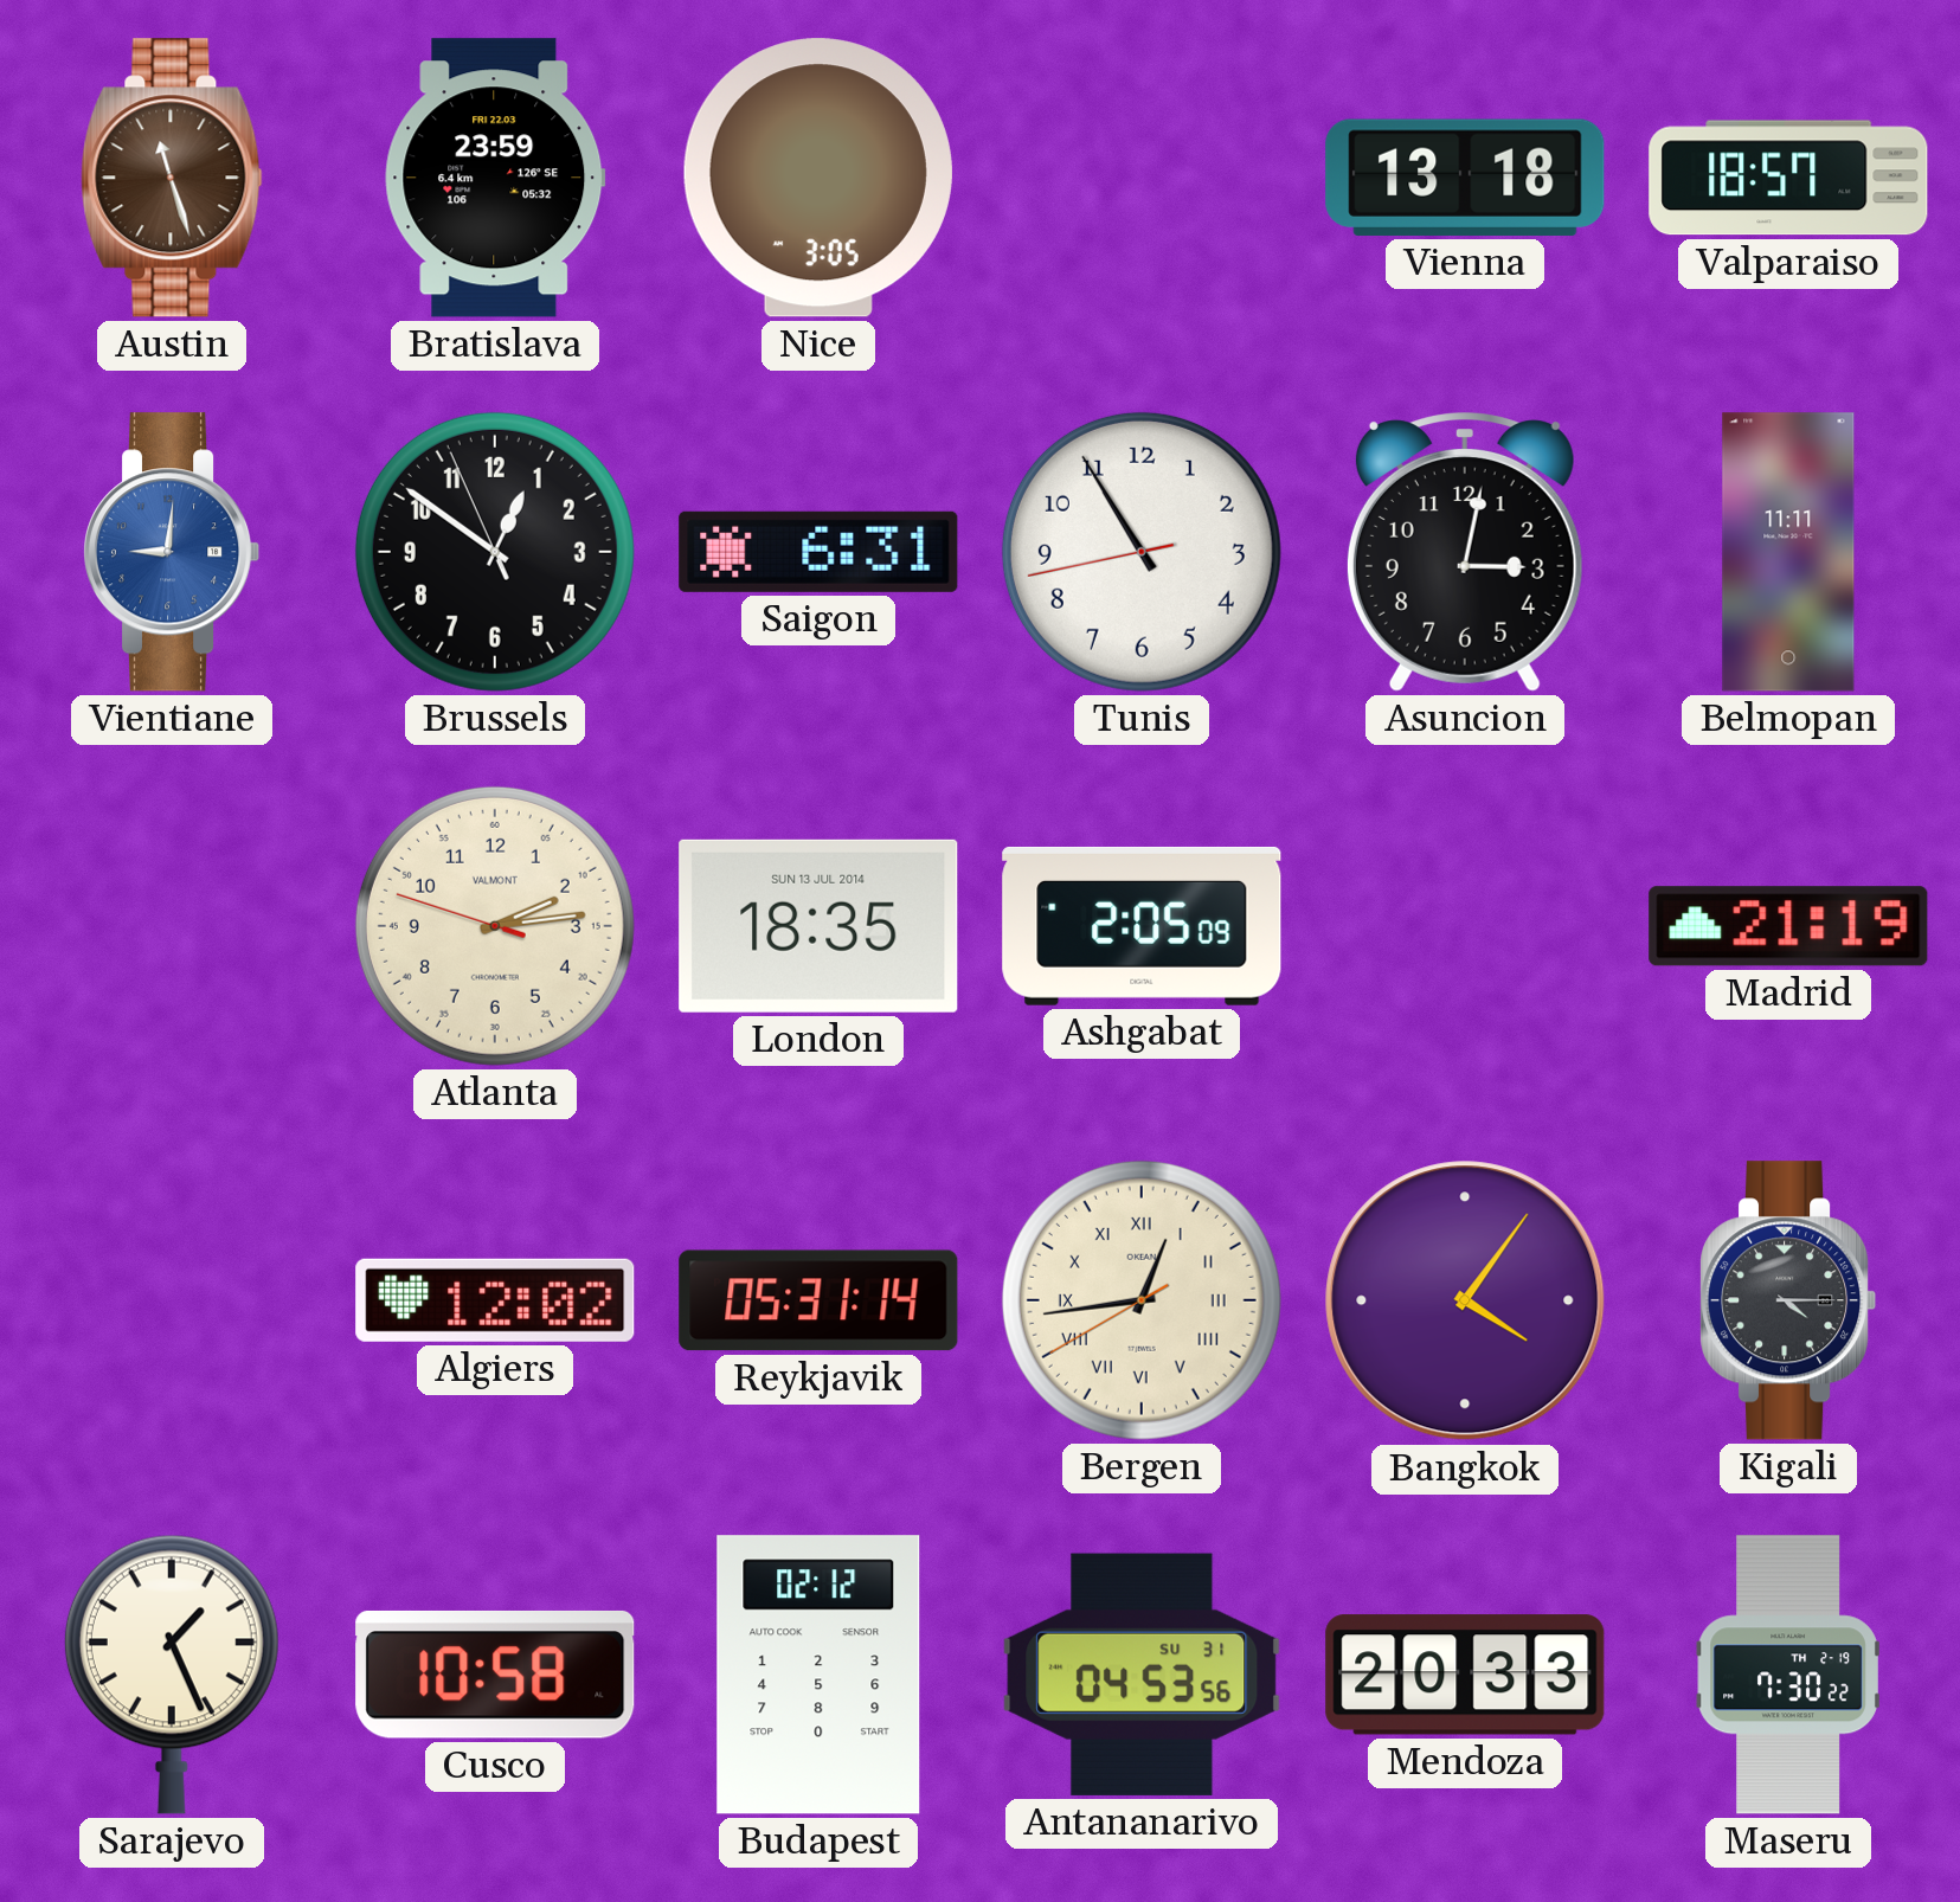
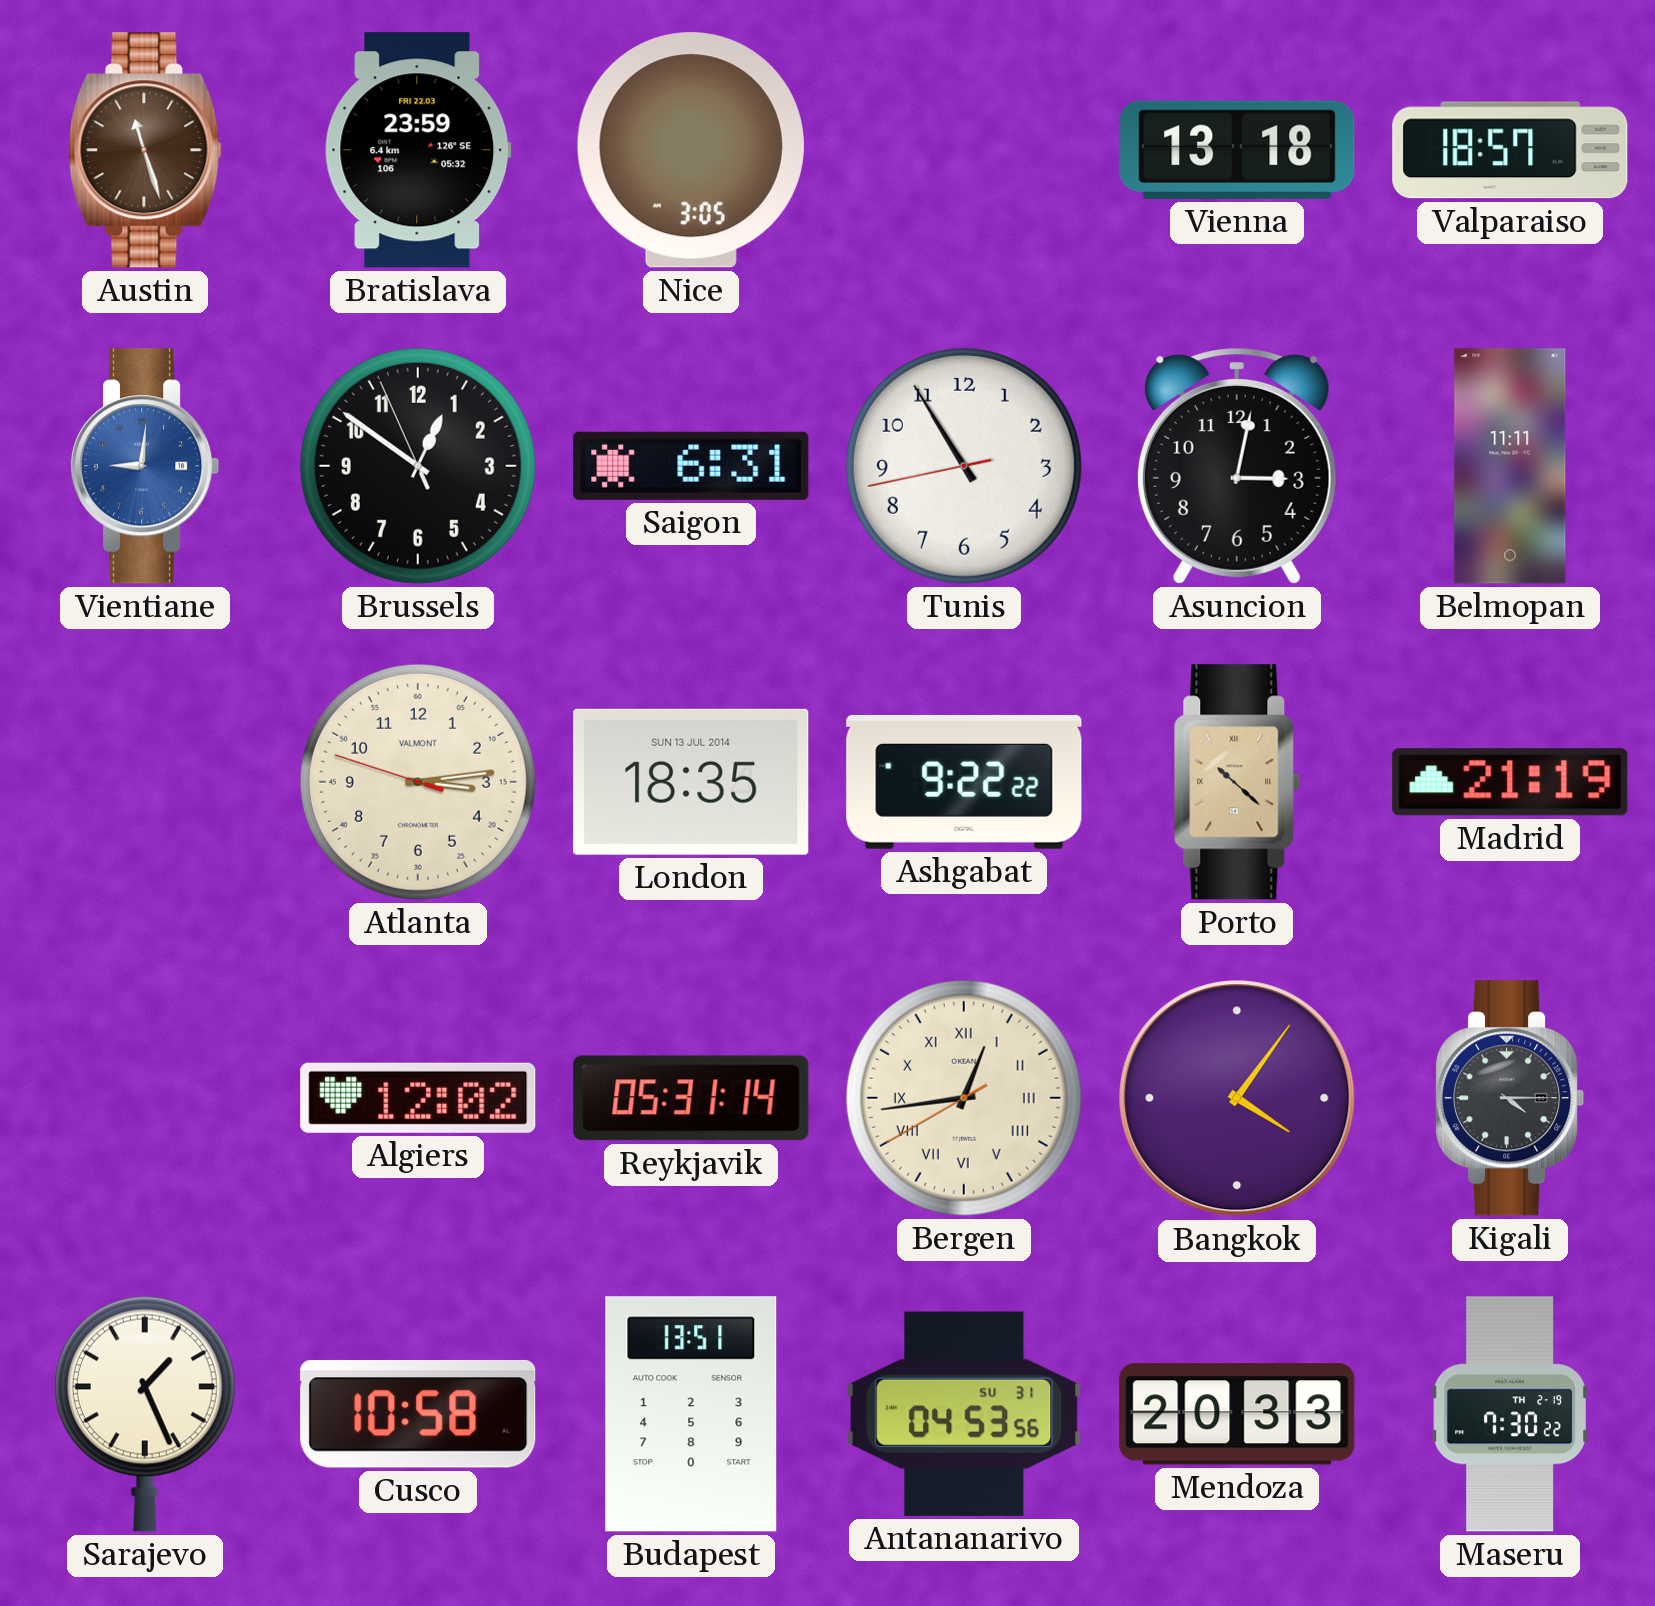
Atlanta: 2:13 -> 3:13 (418, 782)
Ashgabat: 2:05 -> 9:22 (964, 782)
Porto: none -> 10:22 (1237, 782)
Budapest: 02:12 -> 13:51 (691, 1414)
